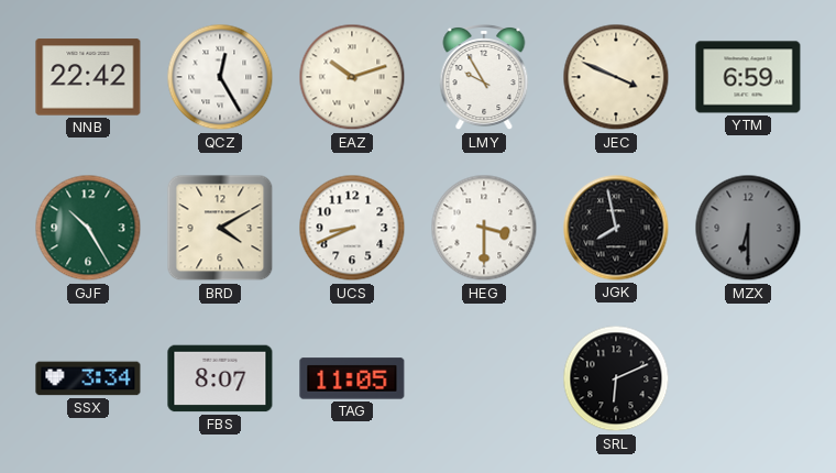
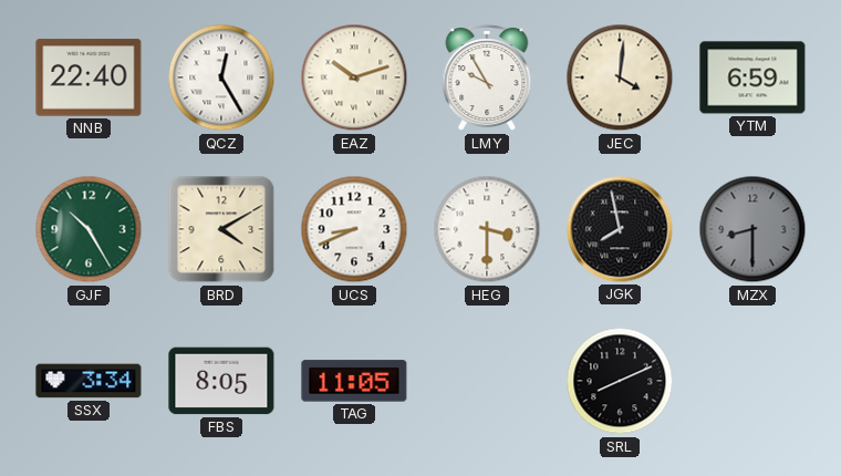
NNB: 22:42 -> 22:40 (89, 77)
JEC: 3:49 -> 4:01 (620, 77)
MZX: 6:30 -> 8:30 (752, 229)
FBS: 8:07 -> 8:05 (221, 381)
SRL: 6:11 -> 8:11 (620, 381)
